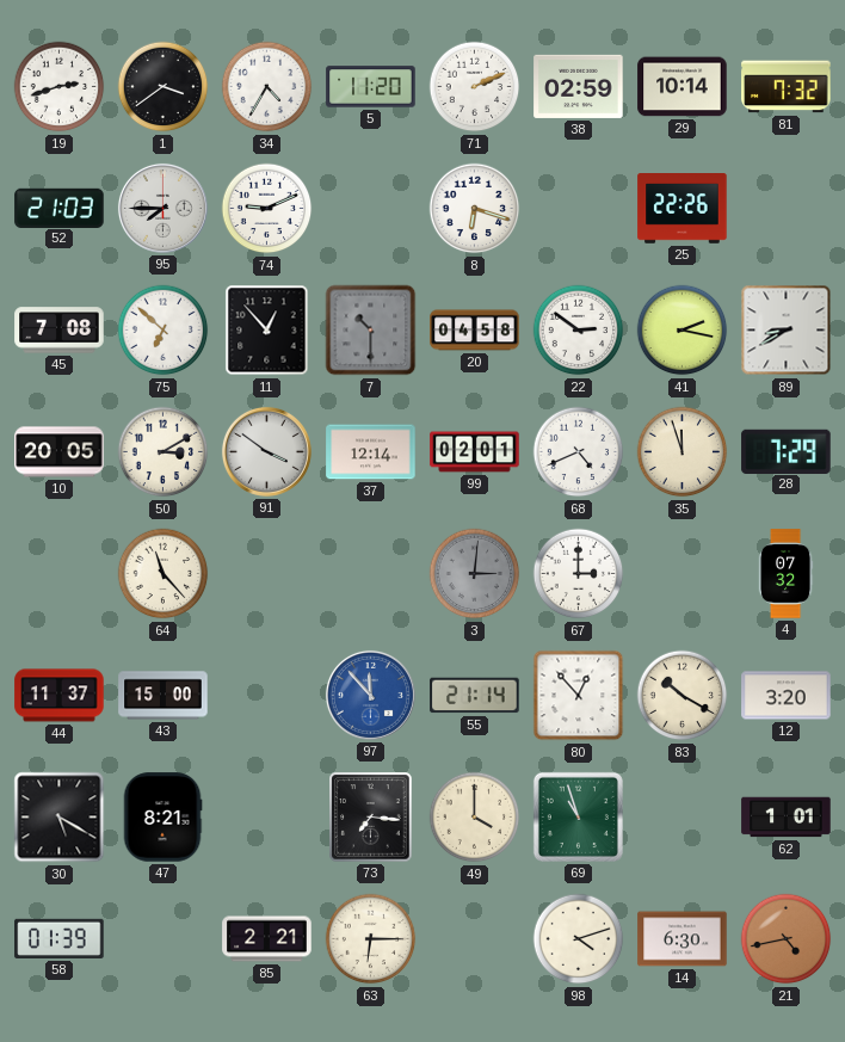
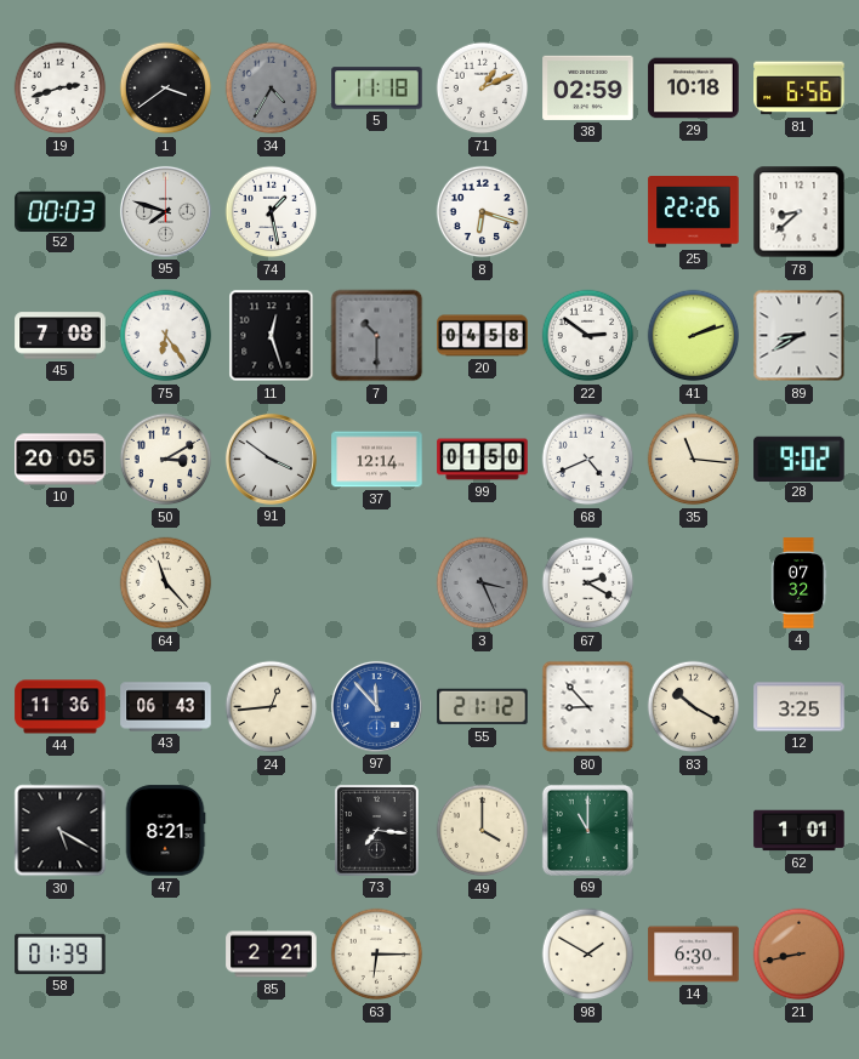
34 dial: white -> grey (272, 89)
5: 11:20 -> 11:18 (377, 89)
71: 2:11 -> 1:11 (483, 89)
29: 10:14 -> 10:18 (694, 89)
81: 7:32 -> 6:56 (800, 89)
52: 21:03 -> 00:03 (61, 211)
95: 7:45 -> 7:48 (165, 211)
74: 9:11 -> 1:28 (272, 212)
78: none -> 8:38 (800, 212)
75: 6:52 -> 6:24 (166, 336)
11: 12:53 -> 12:27 (272, 336)
41: 2:17 -> 2:12 (694, 336)
99: 02:01 -> 01:50 (483, 460)
35: 11:57 -> 11:16 (694, 460)
28: 7:29 -> 9:02 (800, 459)
3: 3:01 -> 3:26 (483, 583)
67: 3:00 -> 2:20 (588, 583)
44: 11:37 -> 11:36 (61, 707)
43: 15:00 -> 06:43 (166, 707)
24: none -> 12:44 (272, 707)
55: 21:14 -> 21:12 (483, 707)
80: 12:53 -> 8:53 (588, 707)
12: 3:20 -> 3:25 (800, 707)
69: 10:57 -> 11:00 (587, 830)
98: 4:12 -> 1:50 (588, 955)
21: 4:43 -> 8:43 (800, 955)
